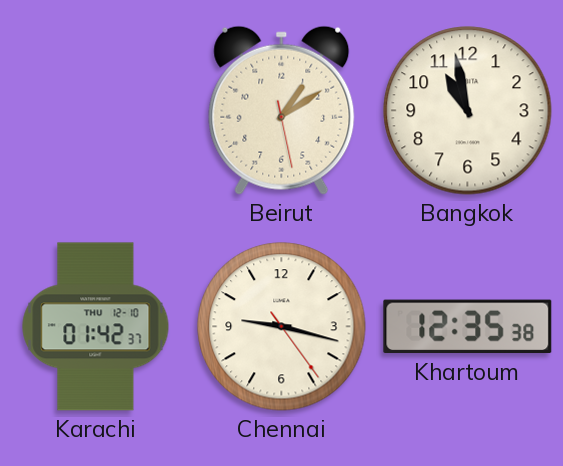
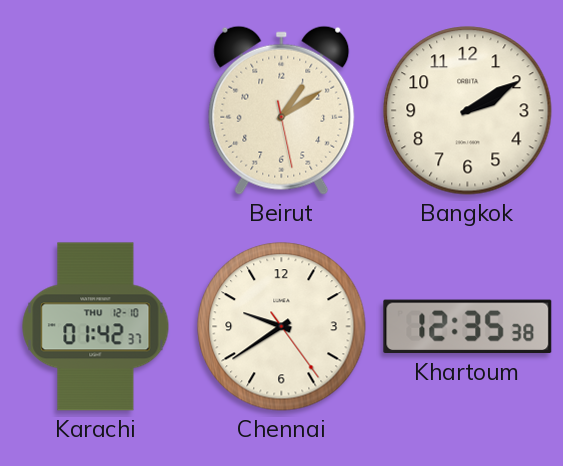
Bangkok: 10:58 -> 2:10 (468, 111)
Chennai: 9:17 -> 9:39 (282, 327)
